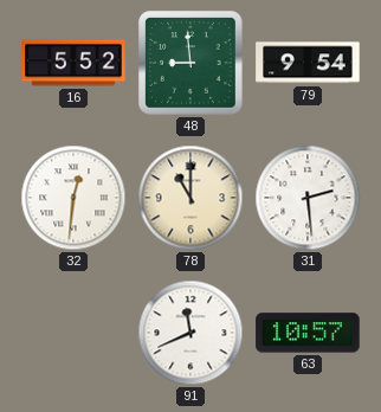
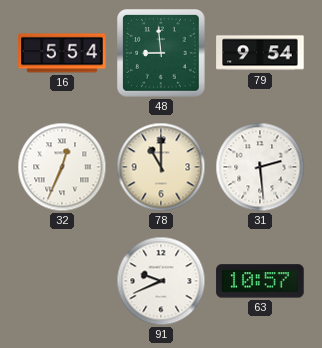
16: 5:52 -> 5:54 (62, 53)
32: 12:31 -> 12:34 (62, 167)
91: 11:41 -> 9:41 (161, 281)
